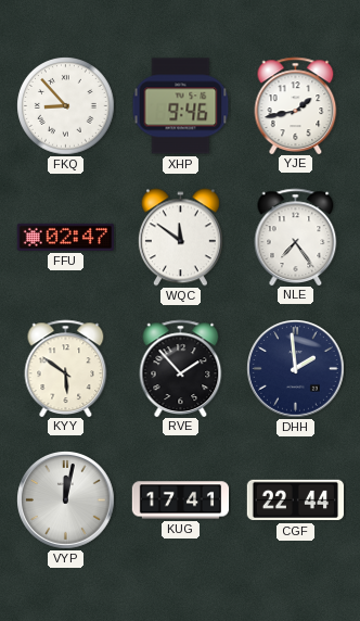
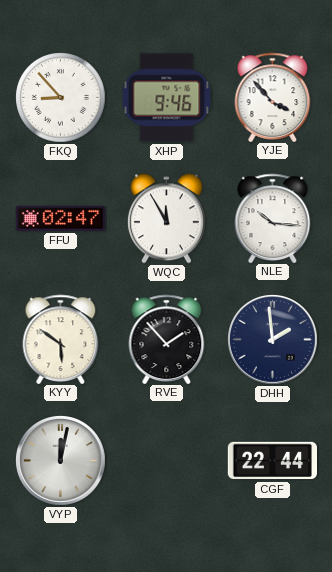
YJE: 1:43 -> 3:53 (273, 97)
WQC: 11:51 -> 11:55 (166, 219)
NLE: 7:24 -> 10:16 (273, 218)
KUG: 17:41 -> none (181, 500)
